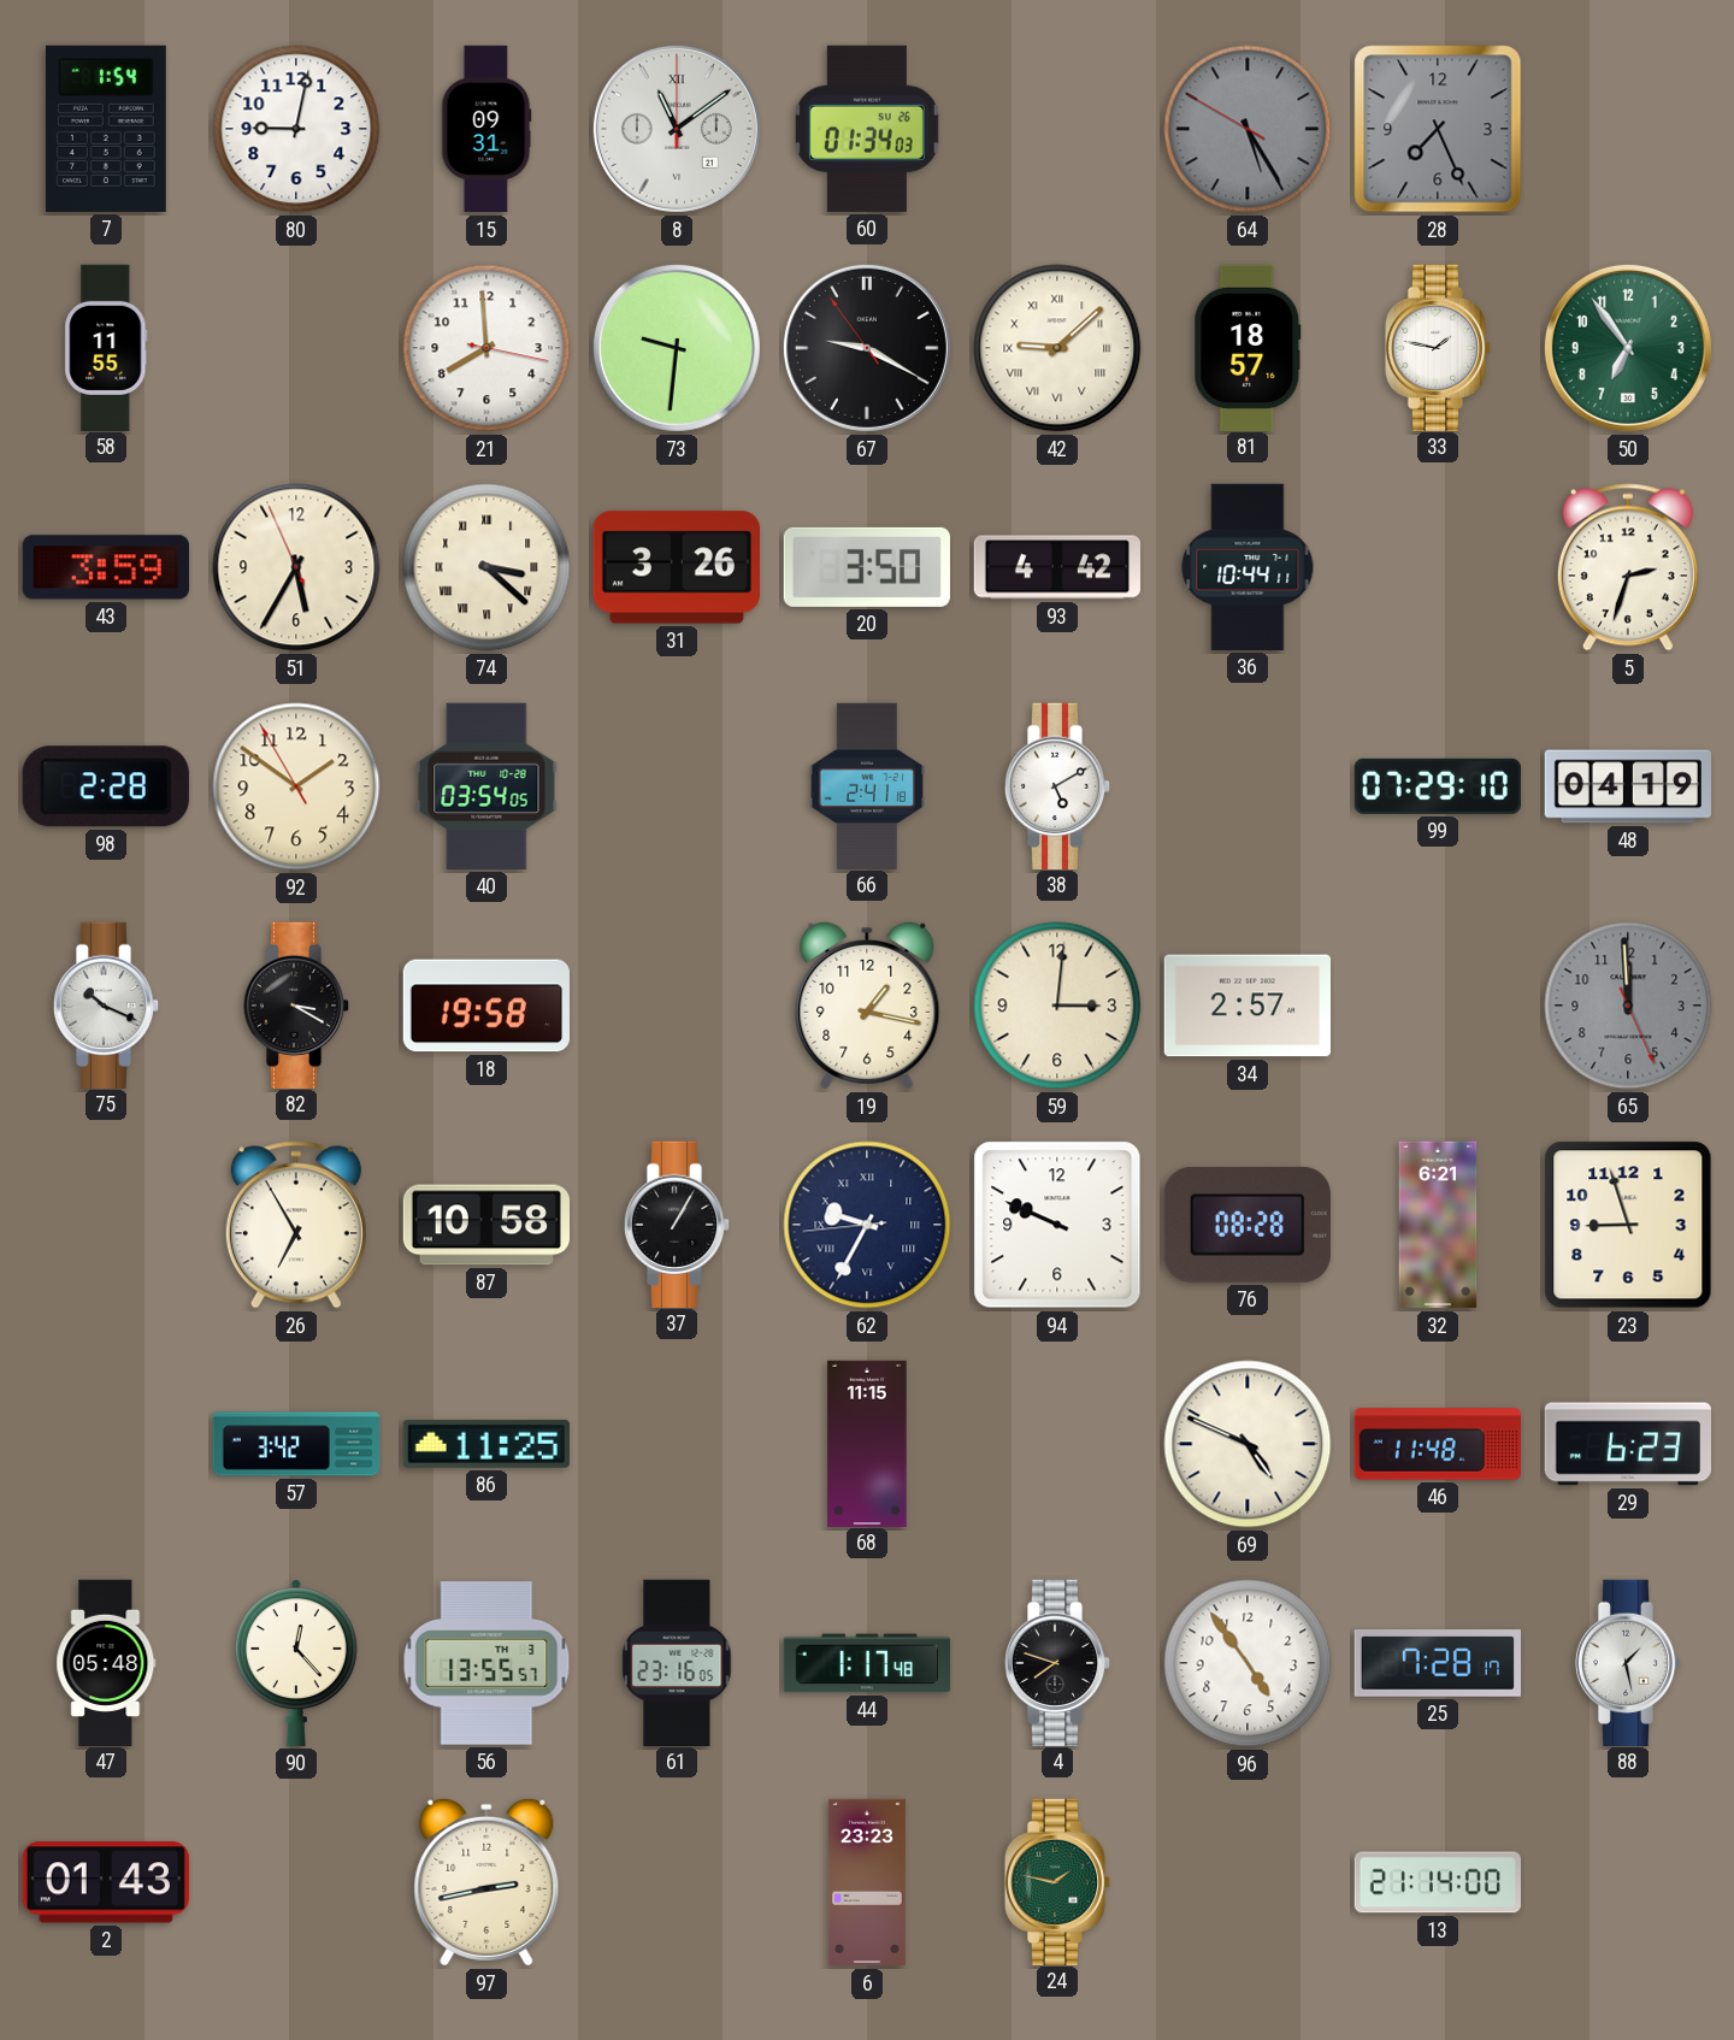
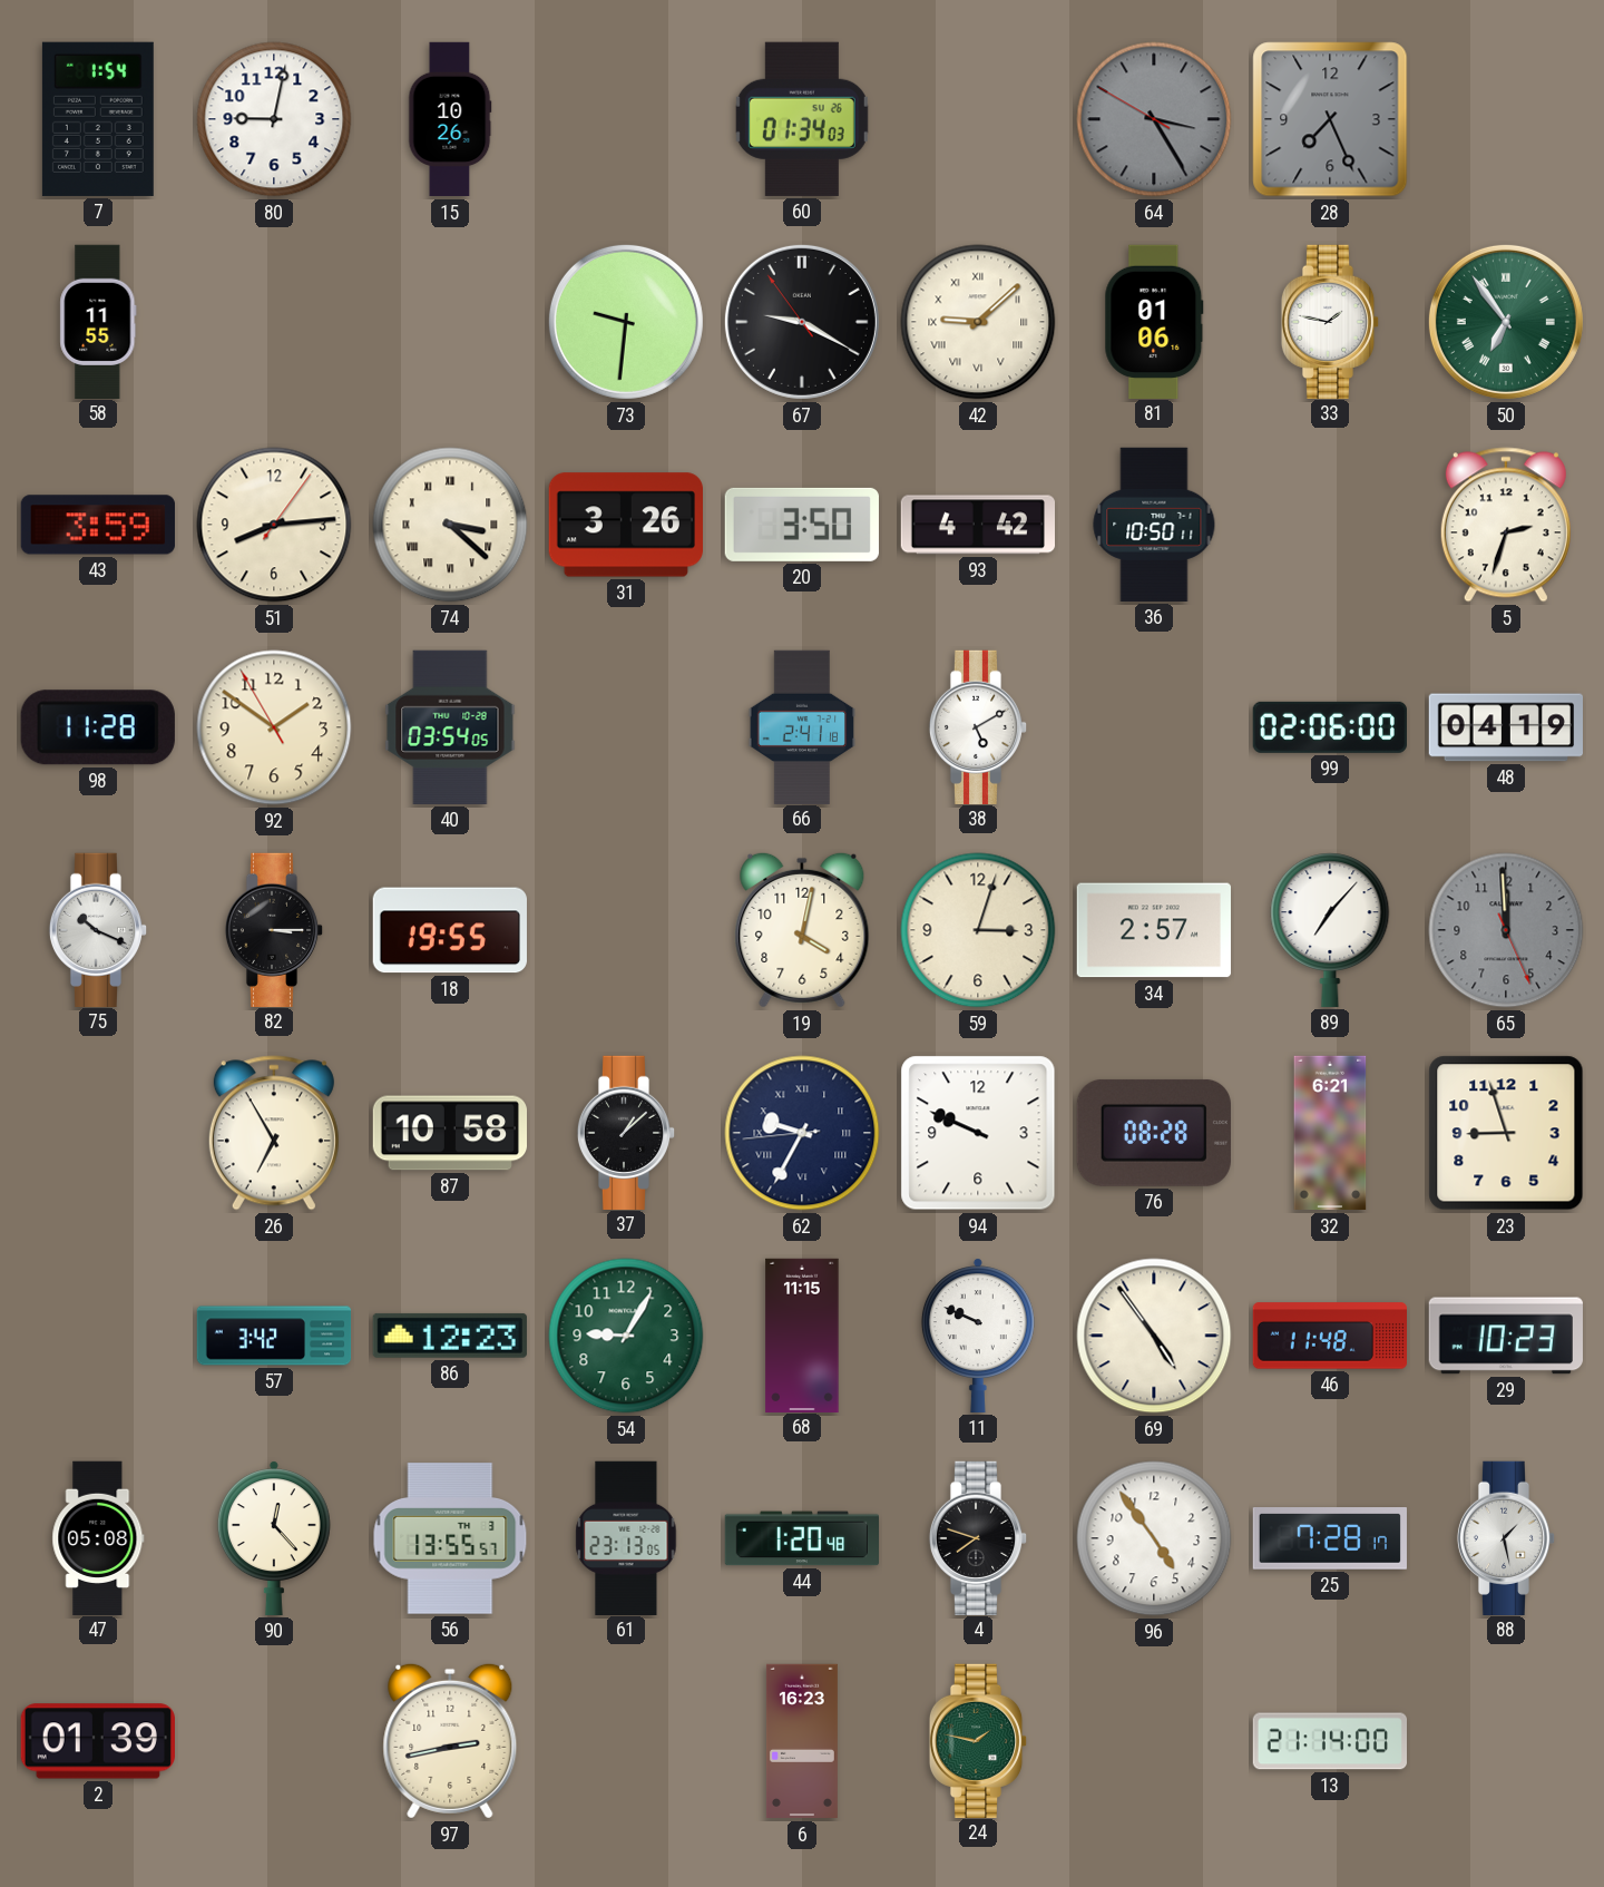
15: 09:31 -> 10:26 (450, 119)
8: 11:09 -> none (677, 129)
64: 5:24 -> 3:24 (1154, 119)
21: 7:59 -> none (486, 348)
81: 18:57 -> 01:06 (1154, 321)
50 numerals: Arabic -> Roman (1506, 322)
51: 5:34 -> 8:14 (274, 525)
36: 10:44 -> 10:50 (1154, 525)
98: 2:28 -> 11:28 (98, 727)
99: 07:29 -> 02:06 (1330, 727)
82: 3:20 -> 3:15 (274, 929)
18: 19:58 -> 19:55 (450, 930)
19: 1:17 -> 4:02 (802, 930)
59: 3:01 -> 3:03 (978, 930)
89: none -> 7:07 (1330, 930)
37: 1:05 -> 1:08 (626, 1132)
86: 11:25 -> 12:23 (450, 1336)
54: none -> 9:05 (626, 1336)
11: none -> 9:49 (978, 1336)
69: 4:49 -> 4:54 (1154, 1336)
29: 6:23 -> 10:23 (1506, 1336)
47: 05:48 -> 05:08 (98, 1537)
61: 23:16 -> 23:13 (626, 1537)
44: 1:17 -> 1:20 (801, 1538)
2: 01:43 -> 01:39 (98, 1741)
6: 23:23 -> 16:23 (802, 1741)
